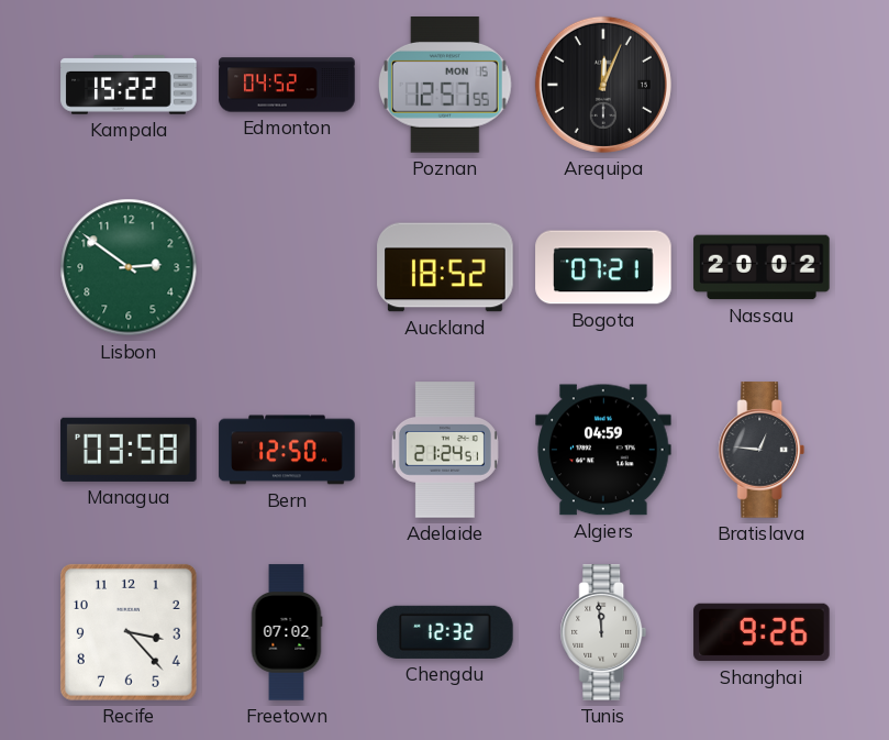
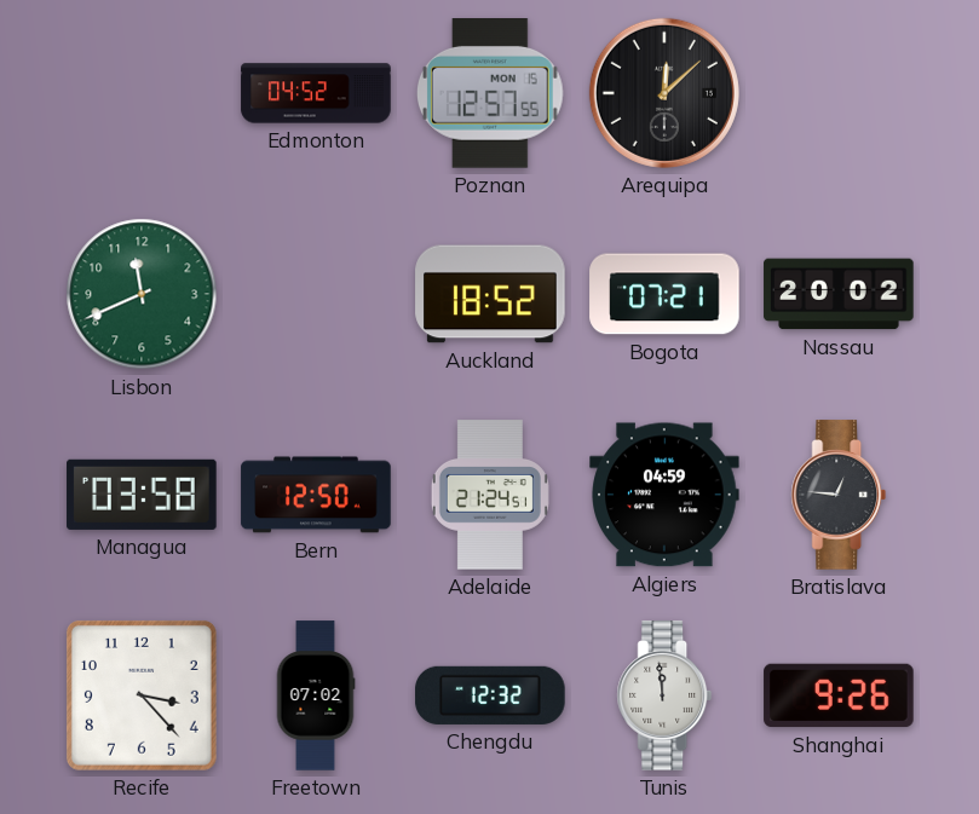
Kampala: 15:22 -> none (129, 85)
Arequipa: 12:04 -> 12:08 (664, 93)
Lisbon: 2:51 -> 11:41 (142, 294)
